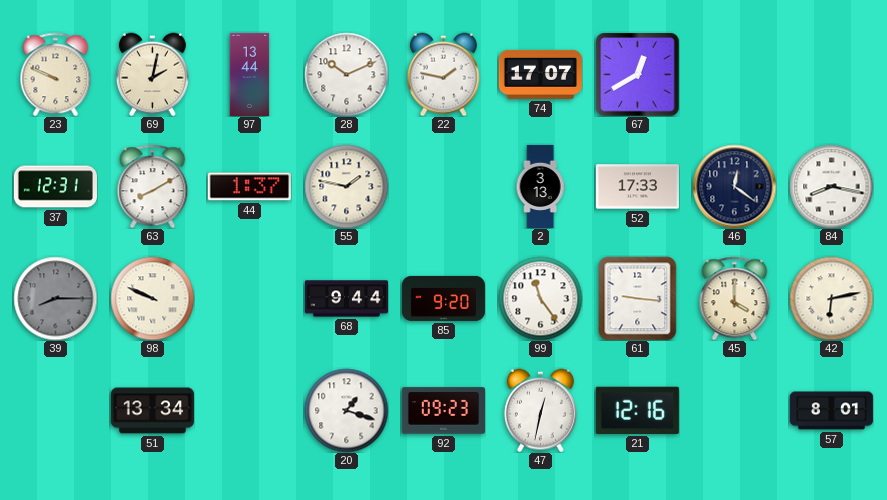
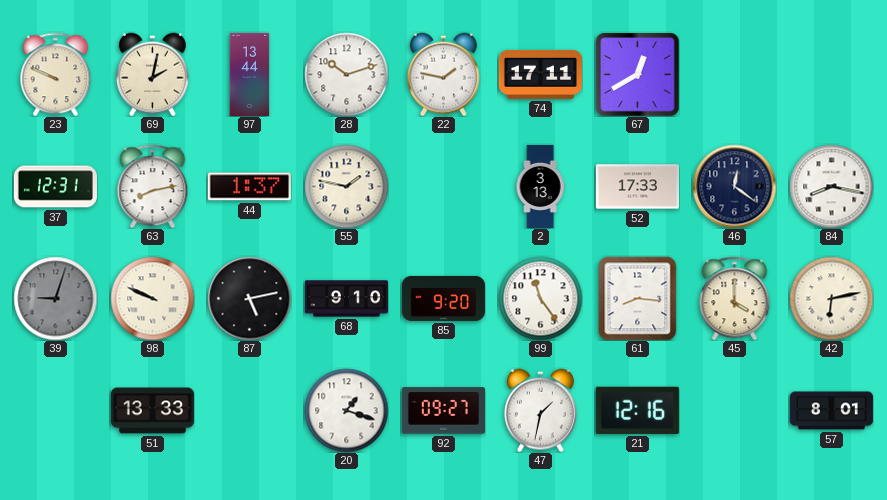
28: 10:11 -> 10:12 (346, 74)
74: 17:07 -> 17:11 (540, 74)
63: 8:10 -> 8:13 (153, 186)
39: 8:15 -> 9:03 (55, 298)
87: none -> 5:13 (249, 298)
68: 9:44 -> 9:10 (346, 299)
61: 9:16 -> 8:16 (638, 298)
51: 13:34 -> 13:33 (152, 411)
92: 09:23 -> 09:27 (443, 411)
47: 12:32 -> 1:32 (540, 410)
